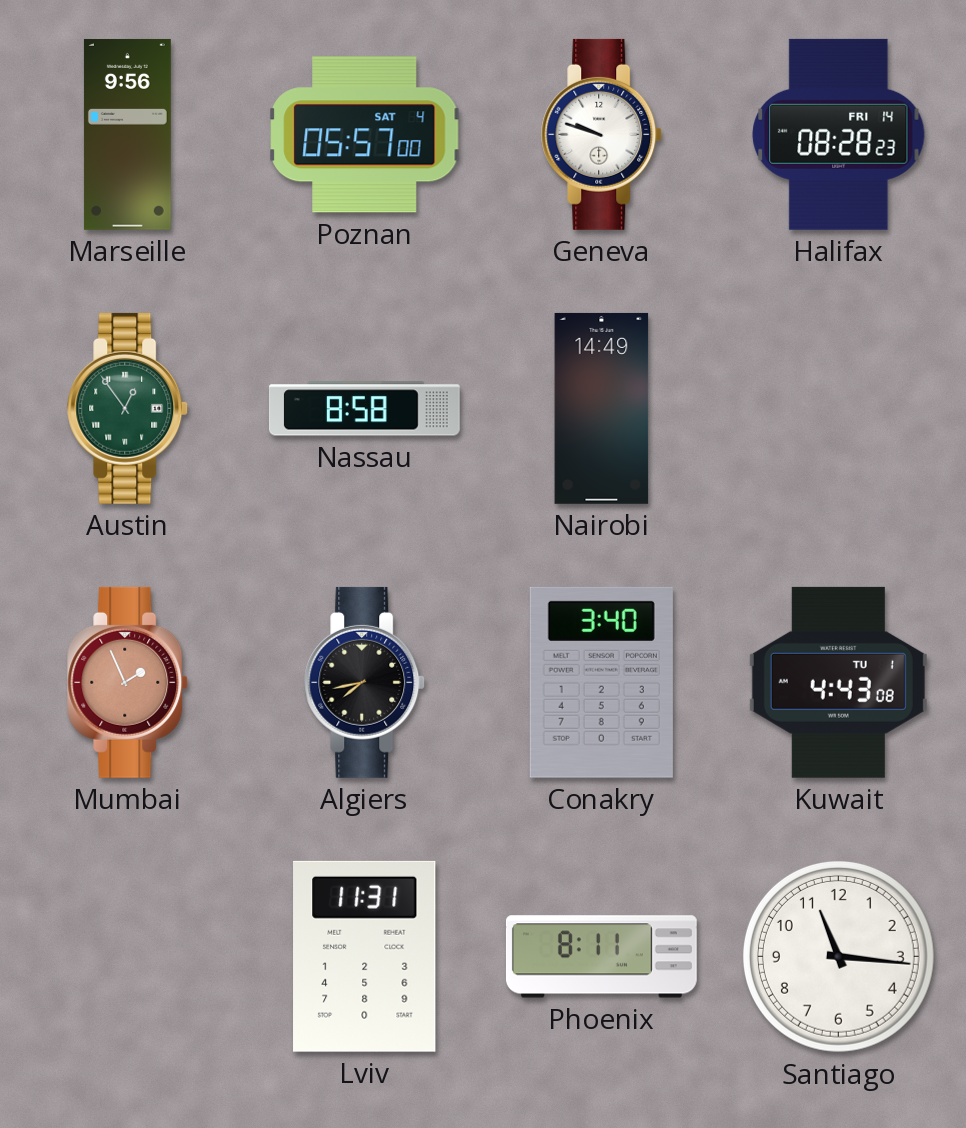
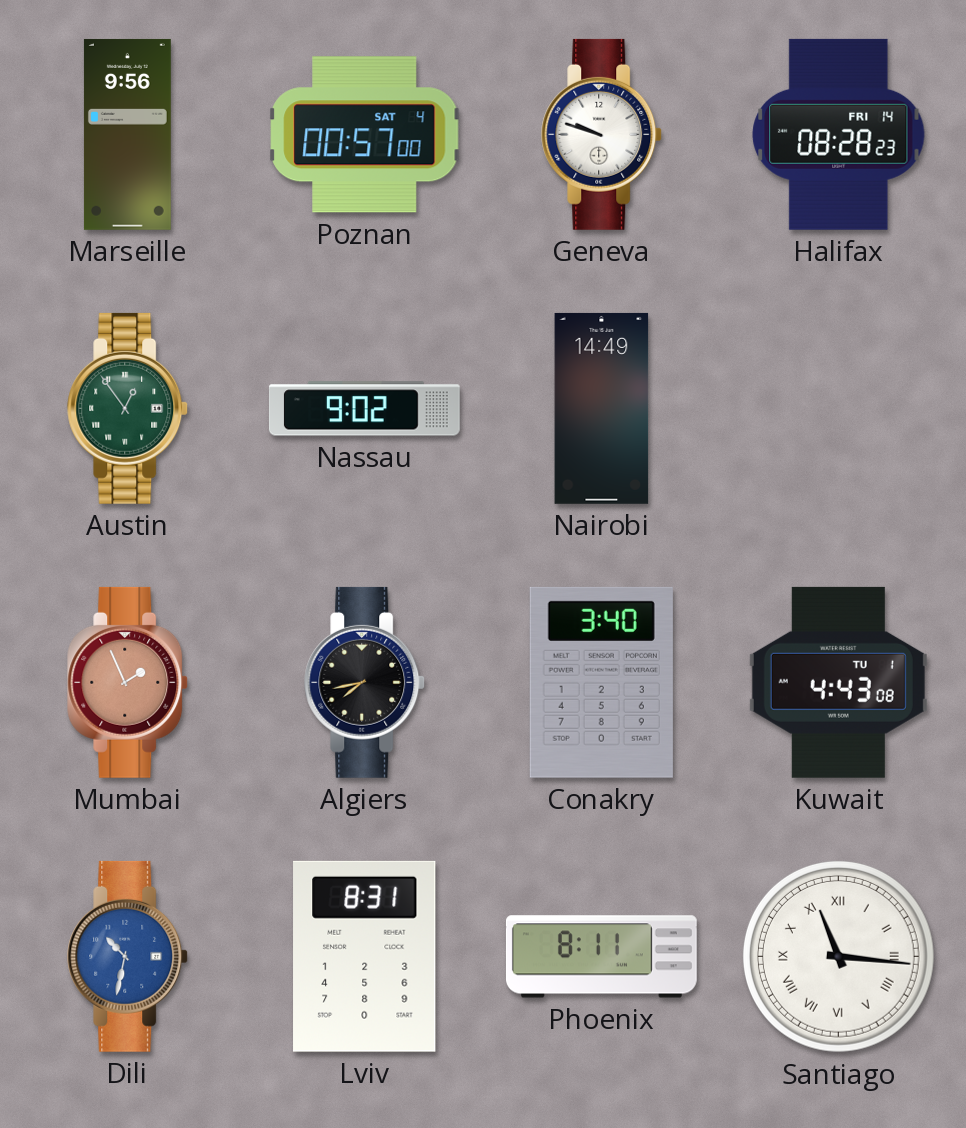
Poznan: 05:57 -> 00:57 (365, 135)
Nassau: 8:58 -> 9:02 (364, 409)
Dili: none -> 10:32 (128, 956)
Lviv: 11:31 -> 8:31 (365, 956)
Santiago numerals: Arabic -> Roman (838, 956)
